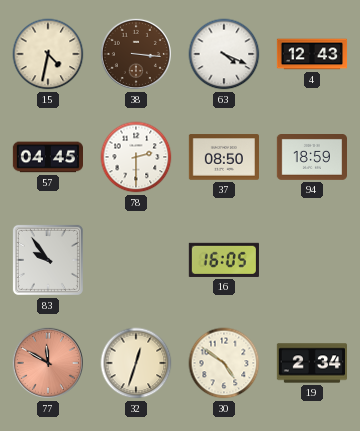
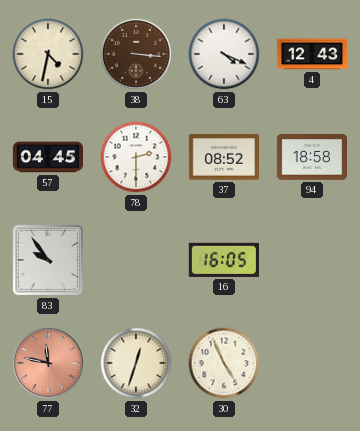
37: 08:50 -> 08:52 (223, 157)
94: 18:59 -> 18:58 (311, 158)
77: 11:50 -> 11:47 (48, 363)
30: 4:51 -> 4:56 (224, 363)
19: 2:34 -> none (311, 363)
